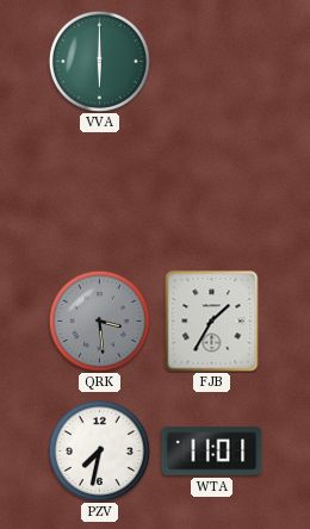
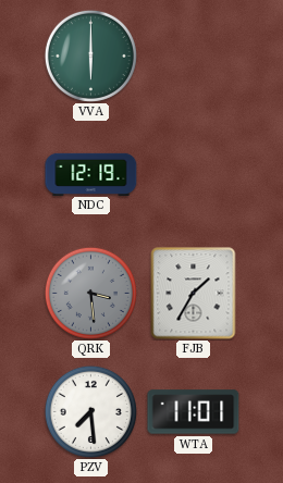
NDC: none -> 12:19 (91, 174)
PZV: 7:32 -> 7:29 (90, 411)
